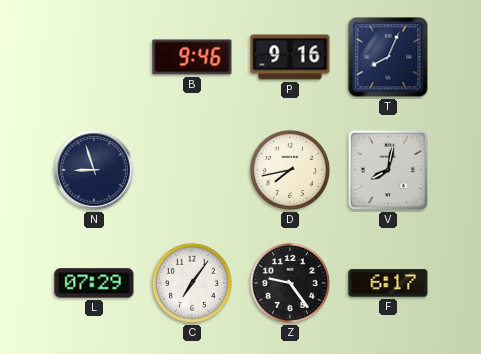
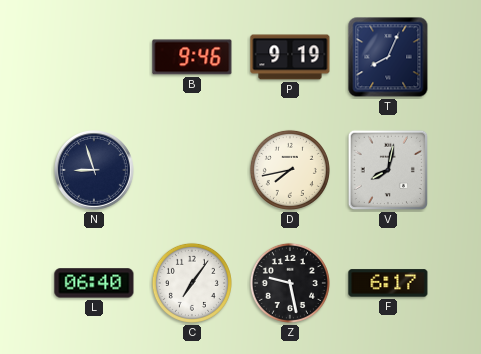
P: 9:16 -> 9:19 (290, 57)
L: 07:29 -> 06:40 (94, 283)
Z: 9:24 -> 9:28 (290, 283)
